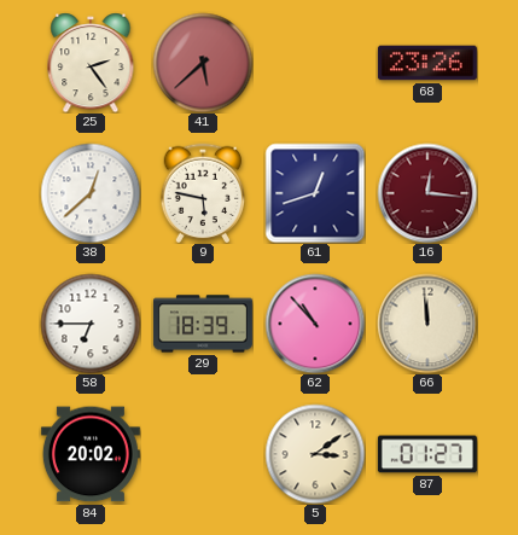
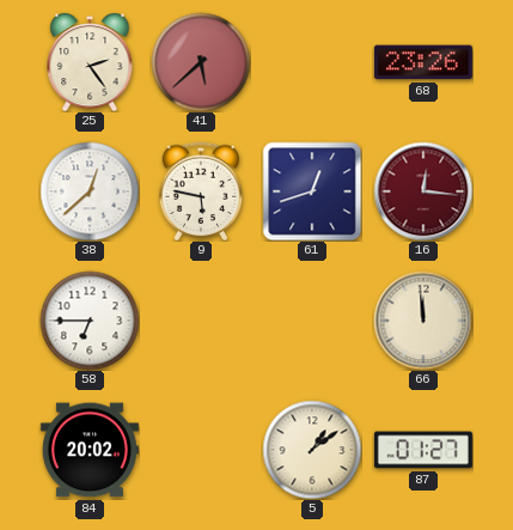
29: 18:39 -> none (203, 324)
62: 10:53 -> none (315, 324)
5: 3:09 -> 1:09 (312, 450)
